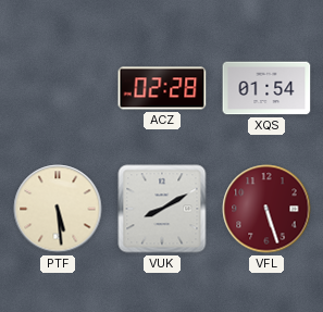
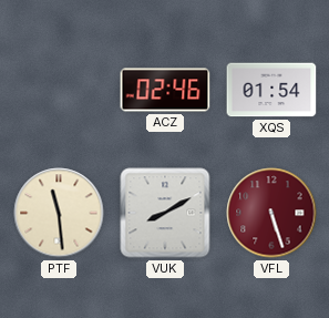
ACZ: 02:28 -> 02:46 (165, 90)
PTF: 5:29 -> 11:29 (59, 213)
